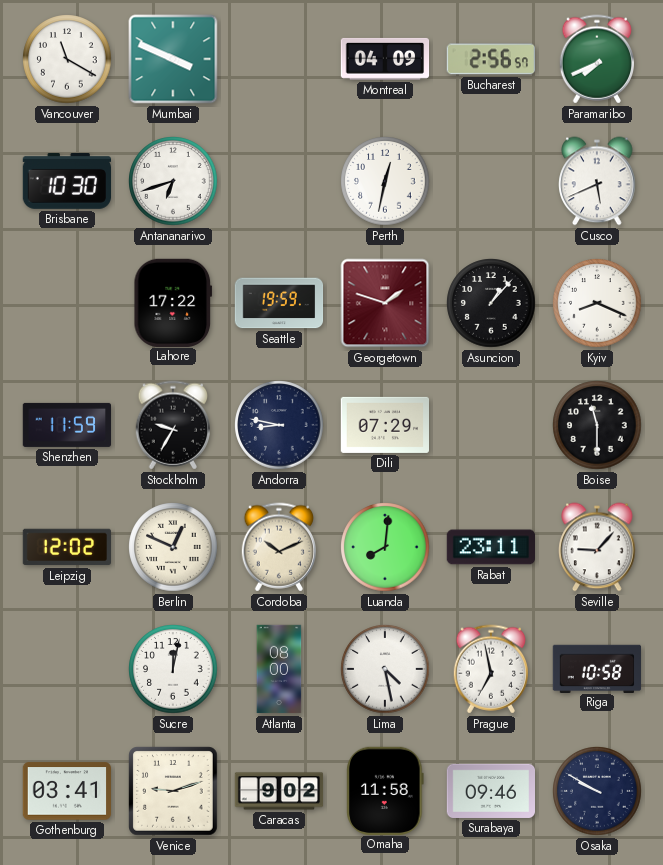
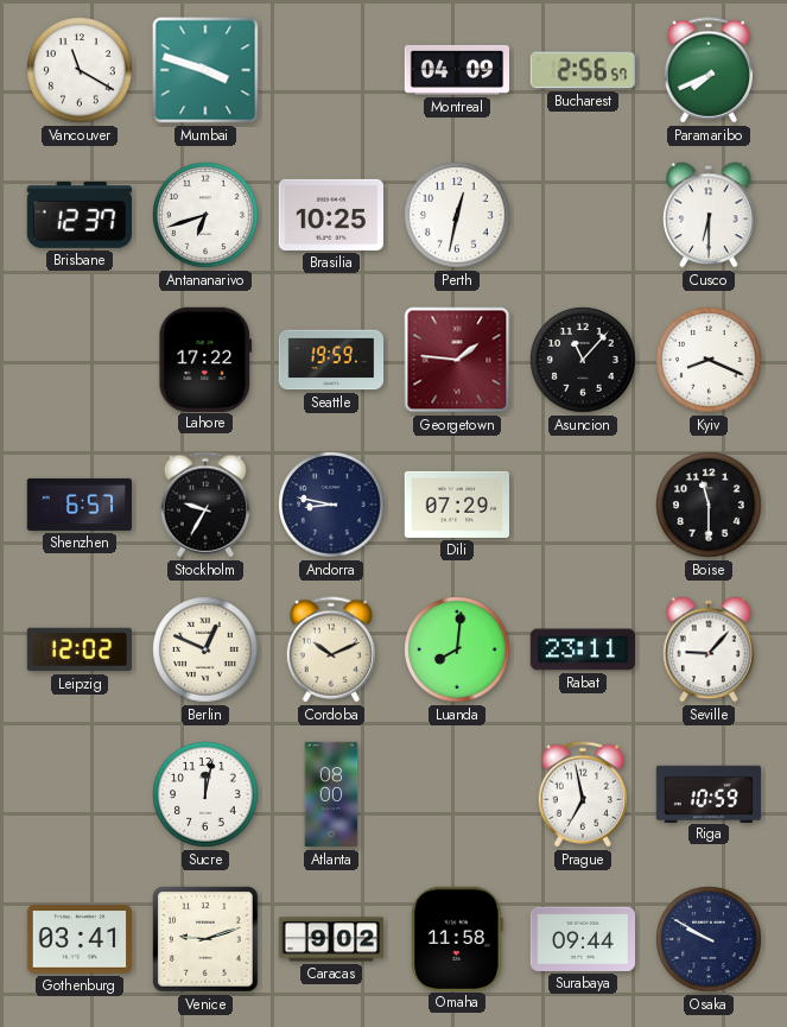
Mumbai: 3:49 -> 3:48 (205, 70)
Brisbane: 10:30 -> 12:37 (78, 215)
Brasilia: none -> 10:25 (330, 215)
Cusco: 5:41 -> 6:30 (709, 215)
Georgetown: 1:48 -> 1:46 (457, 360)
Asuncion: 1:07 -> 11:07 (583, 360)
Shenzhen: 11:59 -> 6:57 (78, 505)
Lima: 4:28 -> none (385, 669)
Riga: 10:58 -> 10:59 (707, 793)
Surabaya: 09:46 -> 09:44 (582, 939)
